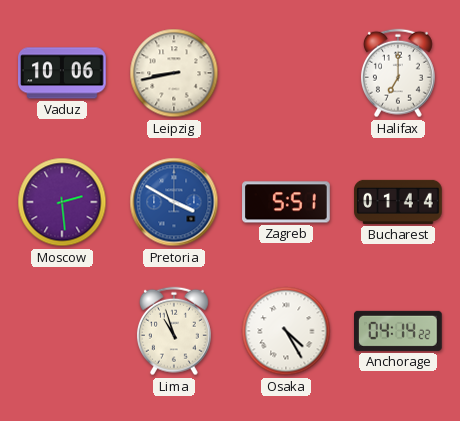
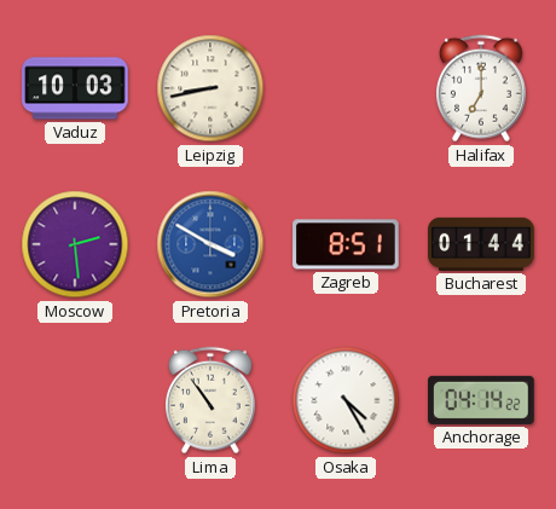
Vaduz: 10:06 -> 10:03 (75, 88)
Zagreb: 5:51 -> 8:51 (346, 244)
Lima: 10:57 -> 10:54 (210, 400)
